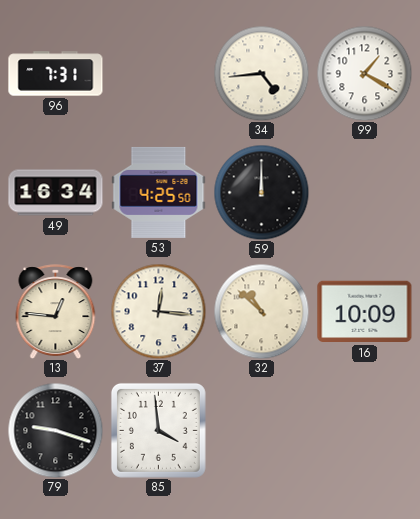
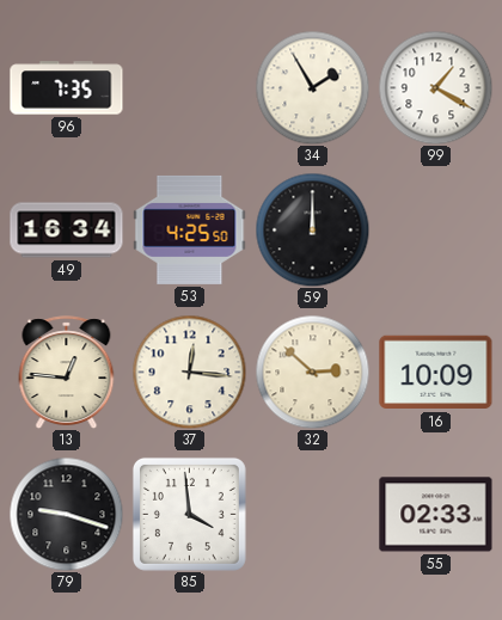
96: 7:31 -> 7:35 (67, 88)
34: 4:44 -> 1:55 (312, 87)
32: 10:52 -> 2:52 (312, 372)
55: none -> 02:33 (436, 515)
